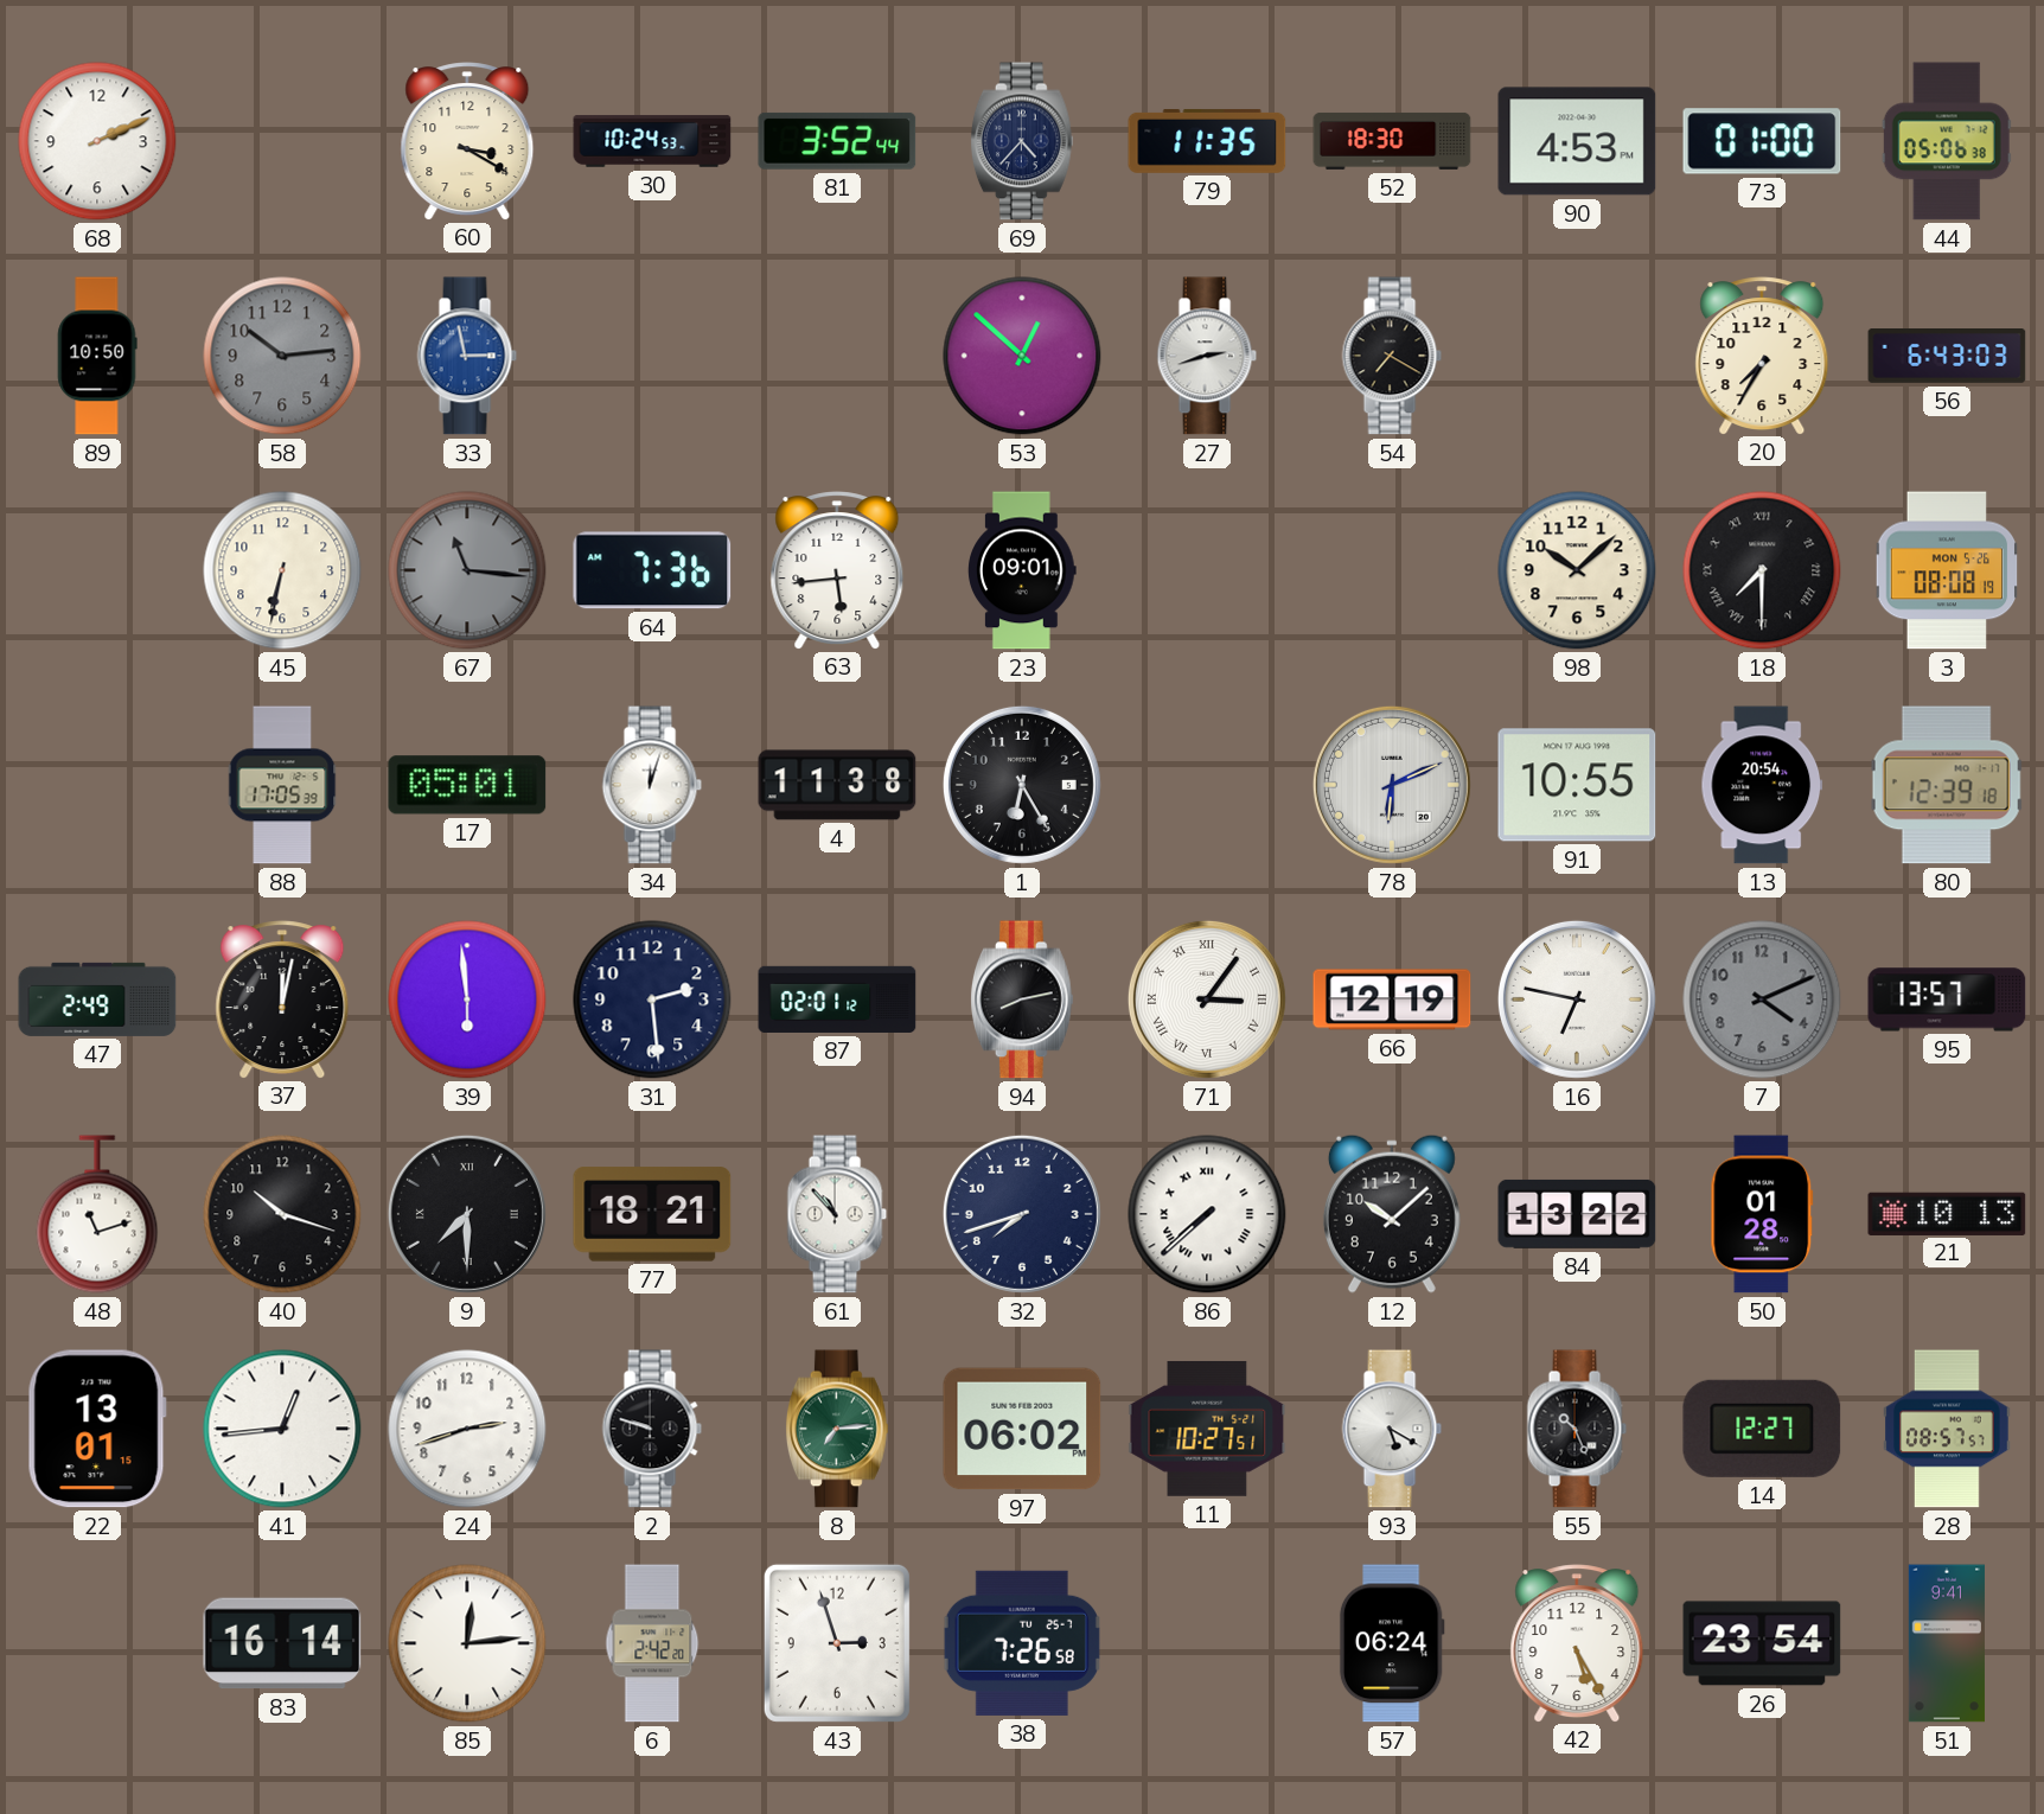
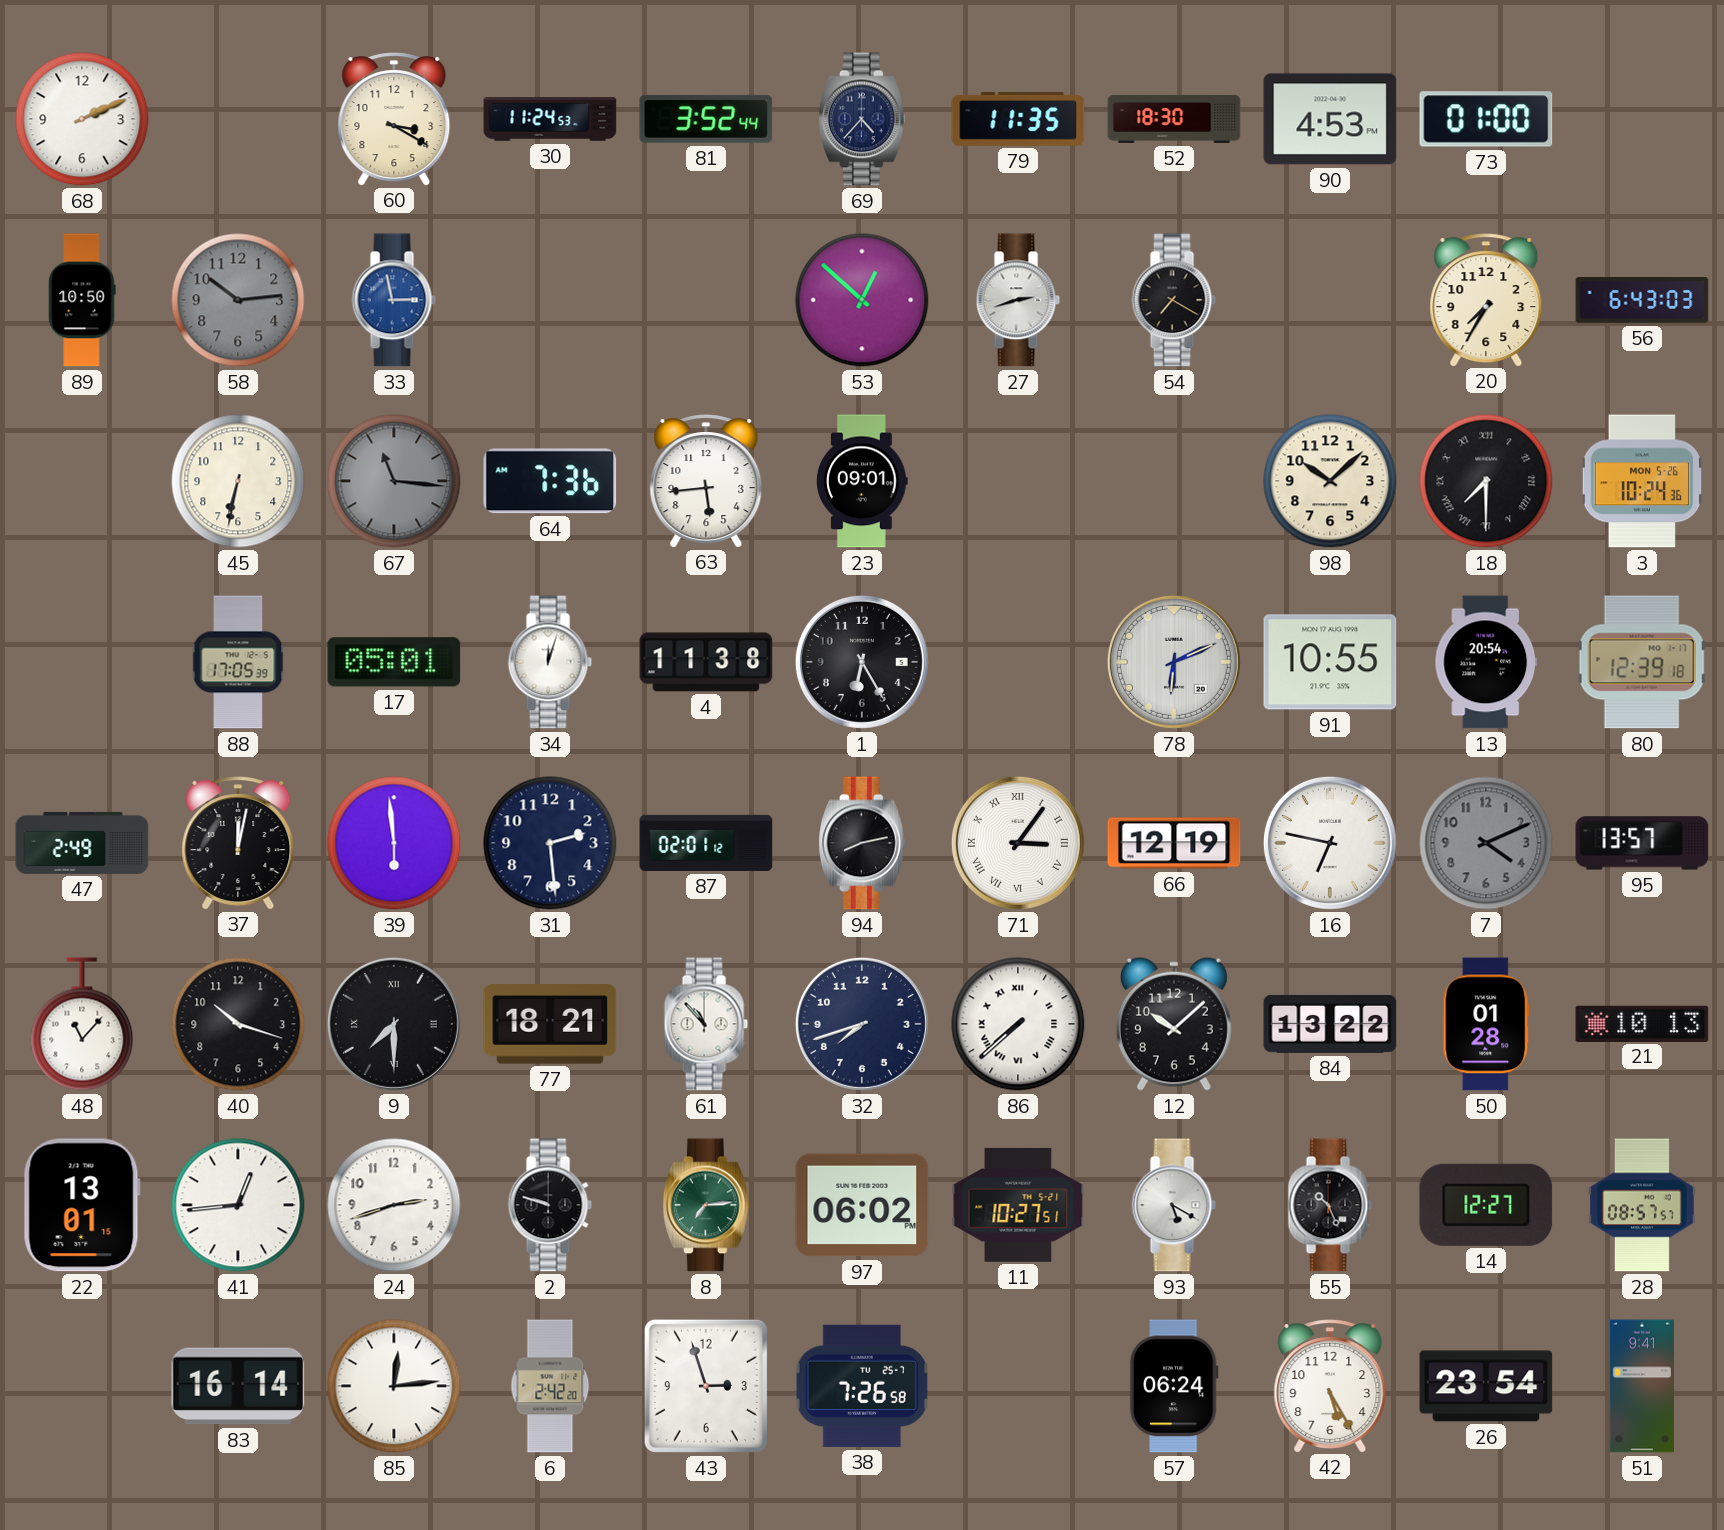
30: 10:24 -> 11:24 (550, 119)
44: 05:06 -> none (1947, 141)
3: 08:08 -> 10:24 (1642, 481)
48: 11:12 -> 11:07 (82, 1024)
